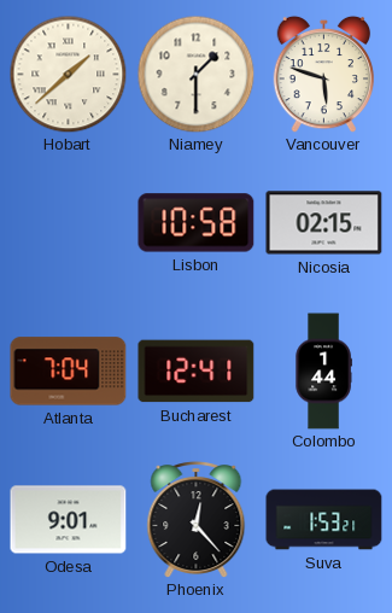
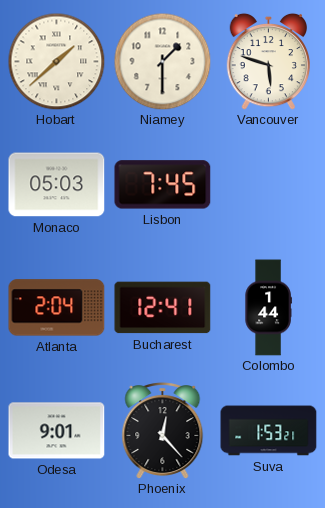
Monaco: none -> 05:03 (57, 185)
Lisbon: 10:58 -> 7:45 (163, 185)
Nicosia: 02:15 -> none (324, 223)
Atlanta: 7:04 -> 2:04 (57, 308)
